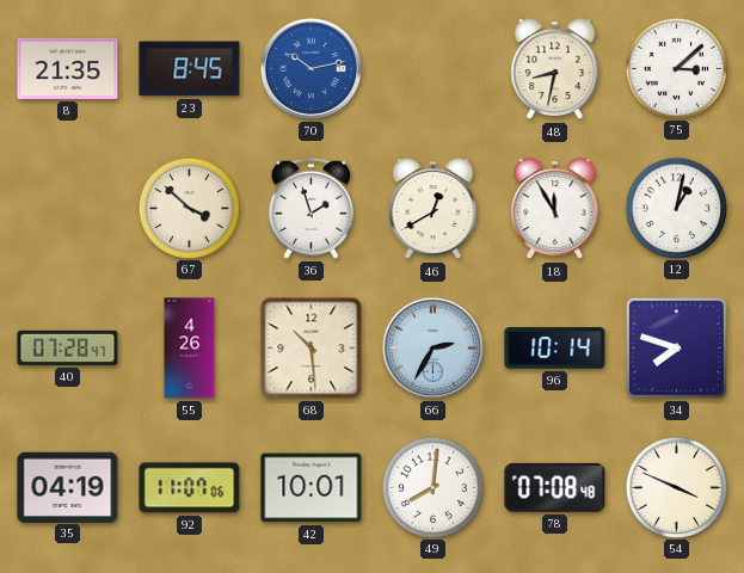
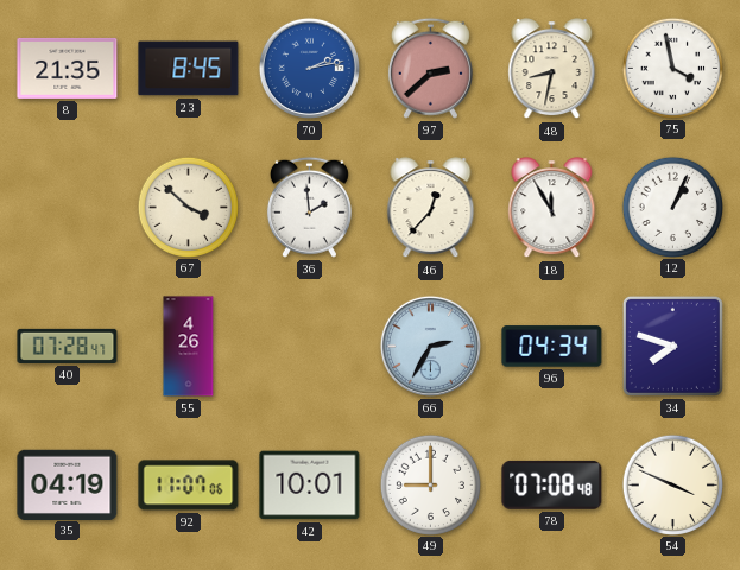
70: 10:13 -> 2:13 (309, 68)
97: none -> 2:38 (430, 68)
75: 3:08 -> 3:58 (672, 68)
36: 1:57 -> 1:59 (309, 207)
46: 12:40 -> 12:37 (431, 208)
12: 1:02 -> 1:04 (672, 207)
68: 10:29 -> none (312, 349)
96: 10:14 -> 04:34 (552, 347)
49: 8:01 -> 9:00 (430, 484)
